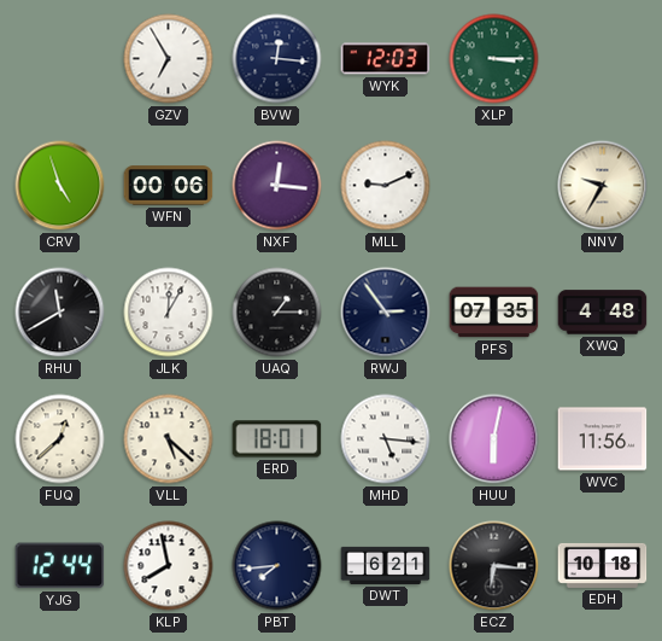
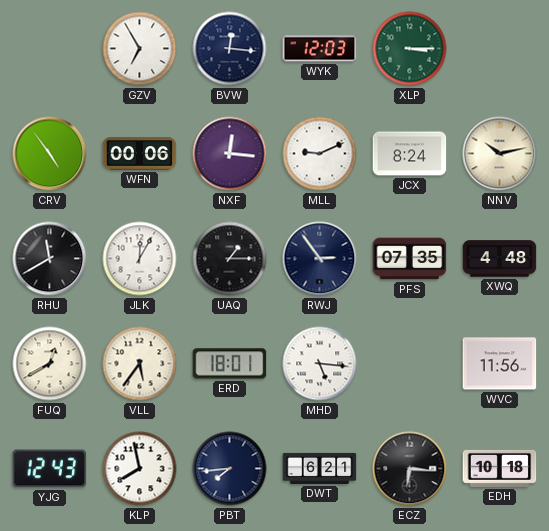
CRV: 4:57 -> 4:54 (50, 154)
JCX: none -> 8:24 (410, 154)
NNV: 9:35 -> 10:13 (500, 154)
FUQ: 12:38 -> 12:40 (50, 364)
VLL: 5:22 -> 5:36 (140, 364)
HUU: 6:02 -> none (494, 439)
YJG: 12:44 -> 12:43 (50, 469)
